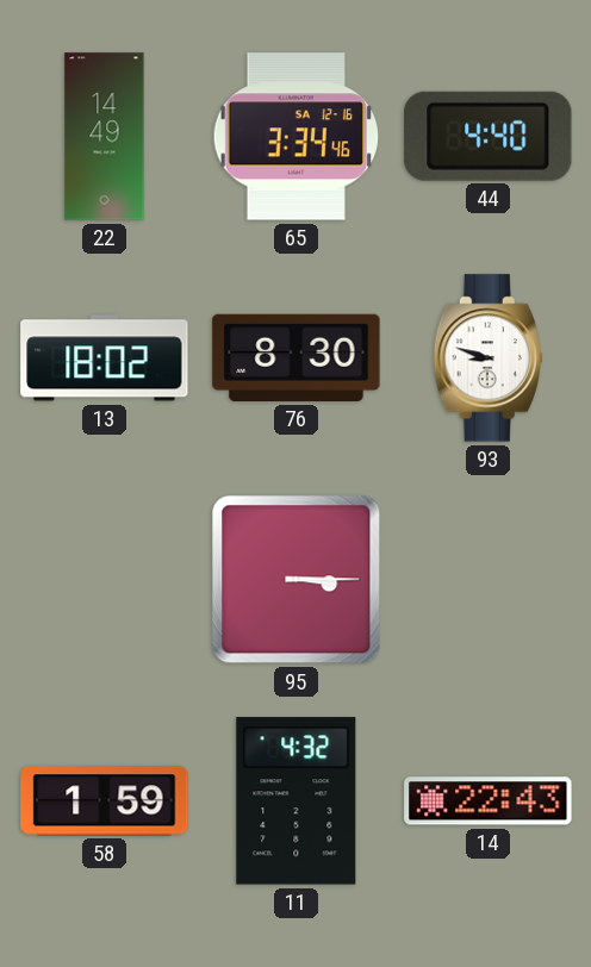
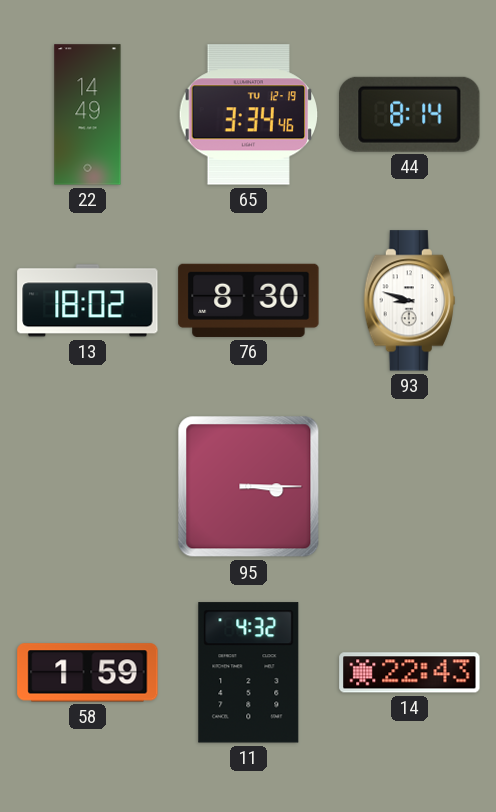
65 date: SA 12-16 -> TU 12-19 (249, 115)
44: 4:40 -> 8:14 (410, 114)
